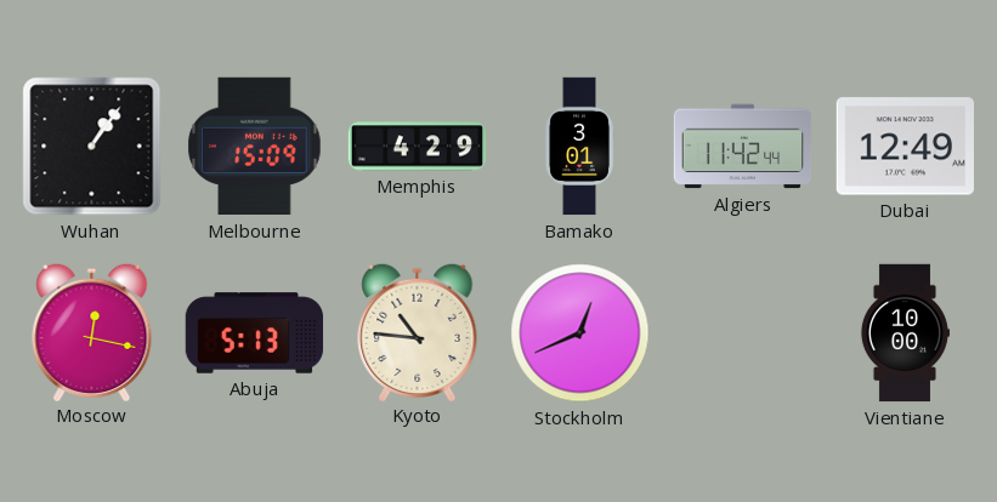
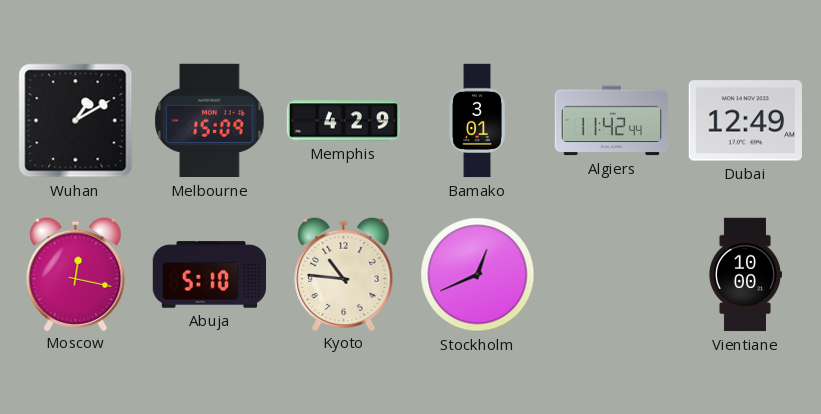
Wuhan: 1:06 -> 1:10 (76, 121)
Abuja: 5:13 -> 5:10 (210, 275)
